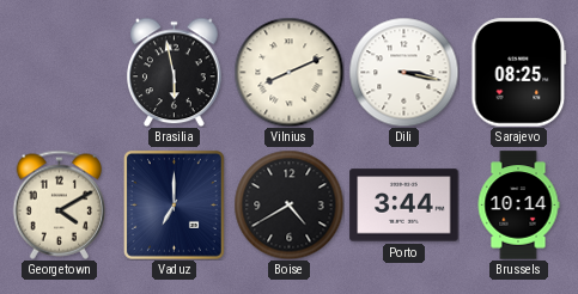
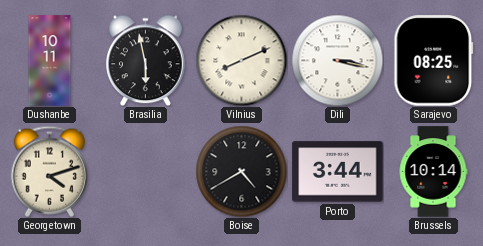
Dushanbe: none -> 10:11 (50, 61)
Georgetown: 4:10 -> 4:12 (50, 171)
Vaduz: 7:00 -> none (174, 204)
